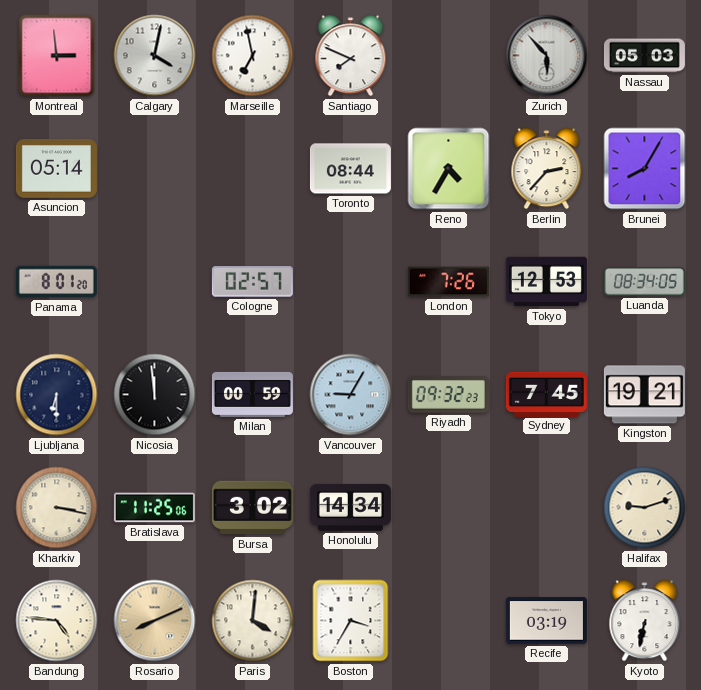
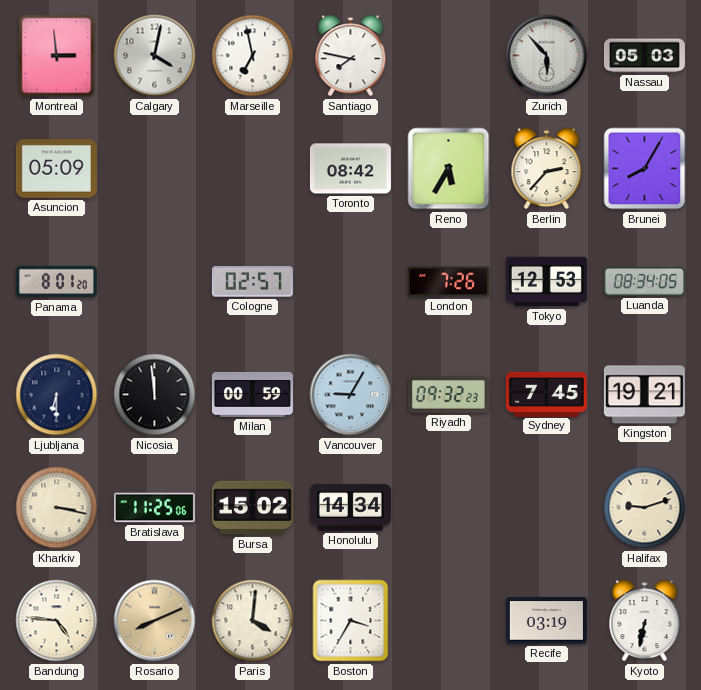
Santiago: 7:49 -> 7:47 (351, 56)
Asuncion: 05:14 -> 05:09 (56, 169)
Toronto: 08:44 -> 08:42 (350, 169)
Reno: 4:35 -> 5:35 (449, 169)
Bursa: 3:02 -> 15:02 (252, 508)
